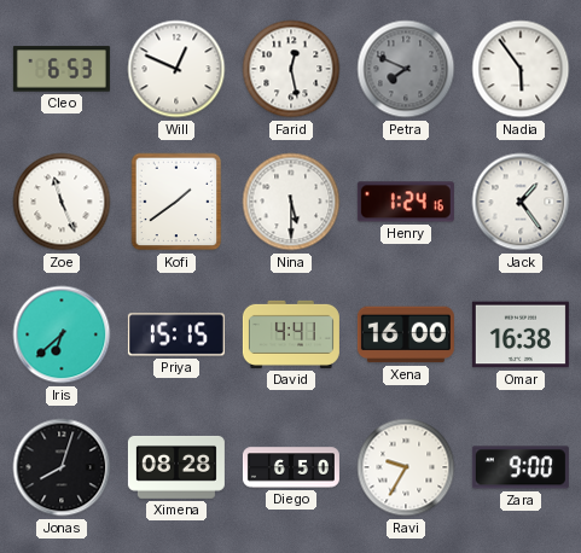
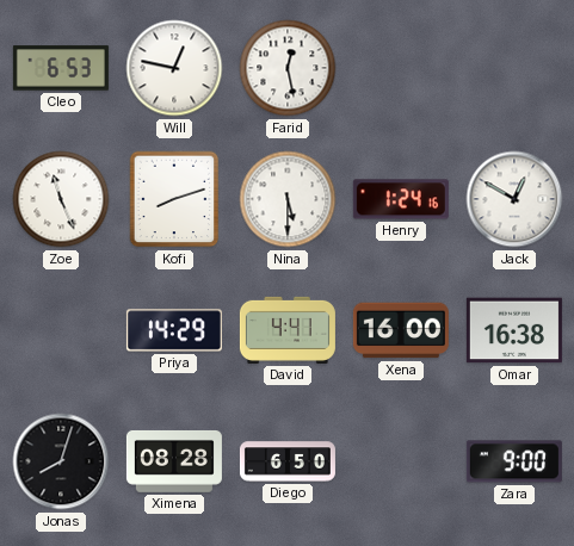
Will: 12:49 -> 12:47 (174, 68)
Petra: 7:49 -> none (406, 69)
Nadia: 5:54 -> none (521, 69)
Kofi: 1:39 -> 8:12 (174, 199)
Jack: 1:24 -> 12:50 (514, 199)
Iris: 6:38 -> none (62, 334)
Priya: 15:15 -> 14:29 (174, 330)
Ravi: 9:35 -> none (406, 467)
